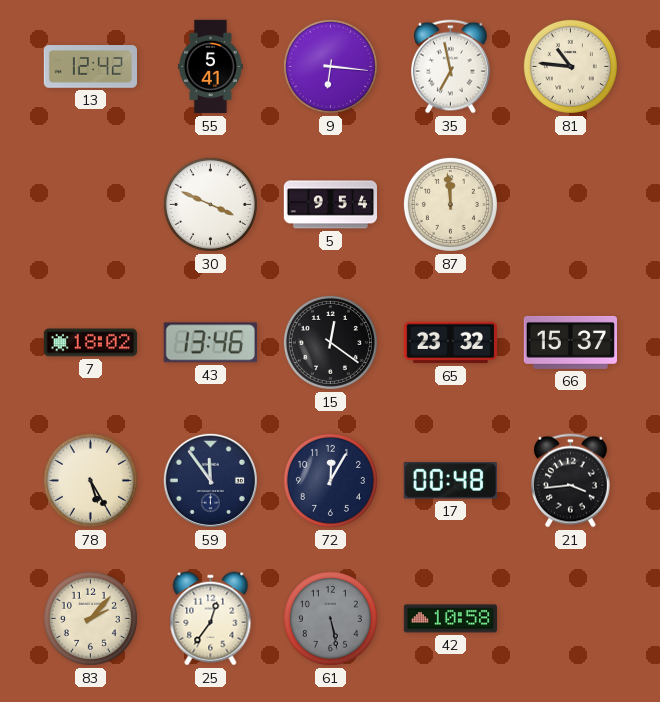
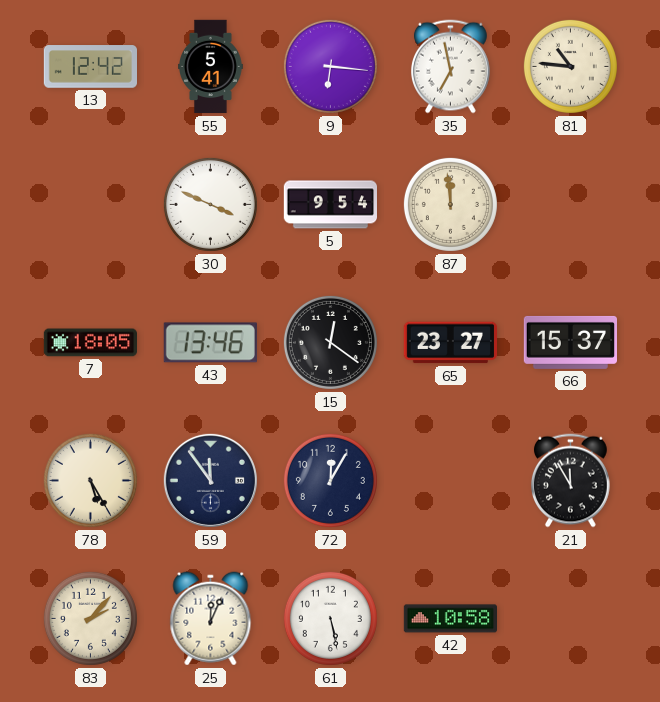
7: 18:02 -> 18:05 (90, 343)
65: 23:32 -> 23:27 (450, 343)
17: 00:48 -> none (450, 481)
21: 3:44 -> 11:55 (571, 481)
25: 12:36 -> 12:04 (211, 619)
61 dial: grey -> white (330, 618)
